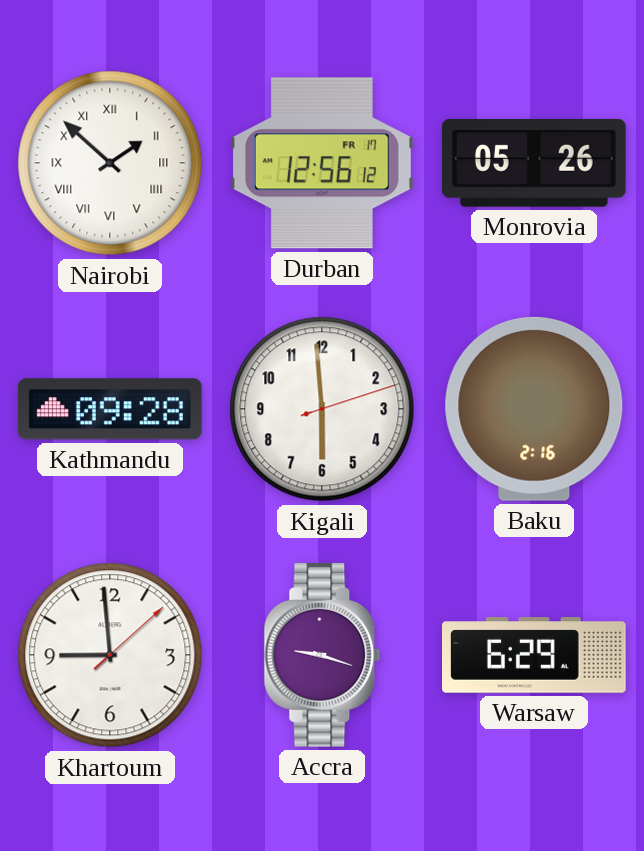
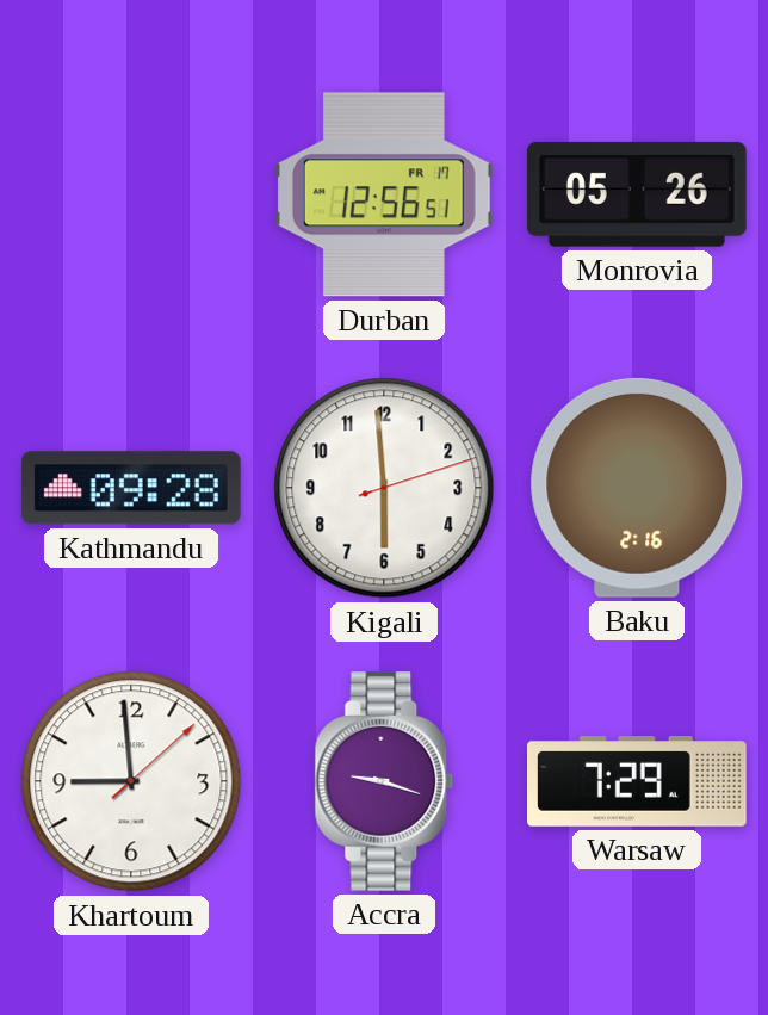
Nairobi: 1:52 -> none (110, 163)
Durban: 12:56:12 -> 12:56:51 (384, 194)
Warsaw: 6:29 -> 7:29 (638, 782)
